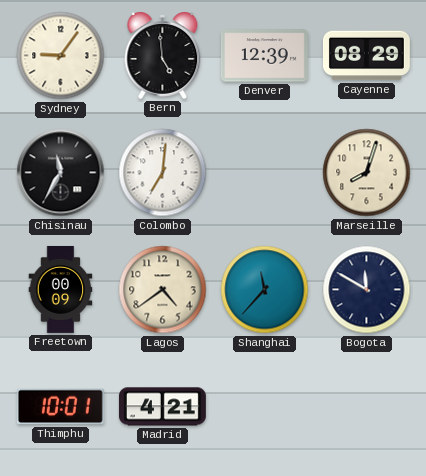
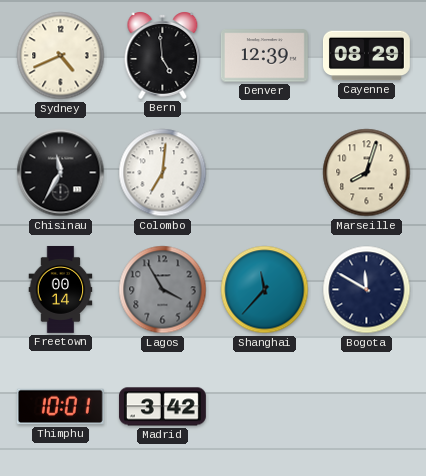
Sydney: 9:06 -> 4:41 (61, 56)
Freetown: 00:09 -> 00:14 (61, 289)
Lagos: 4:39 -> 3:55 (163, 290)
Lagos dial: cream -> grey (163, 290)
Madrid: 4:21 -> 3:42 (162, 407)
